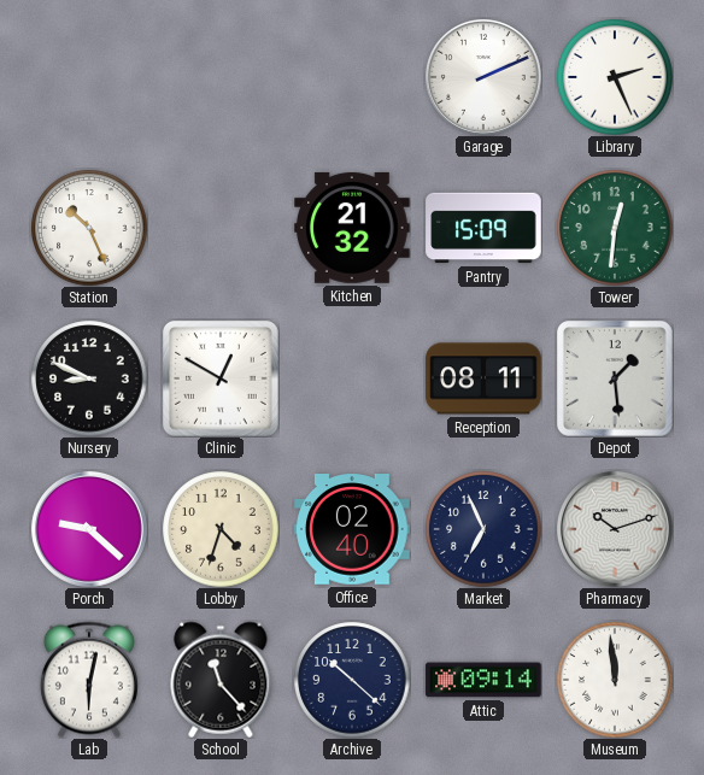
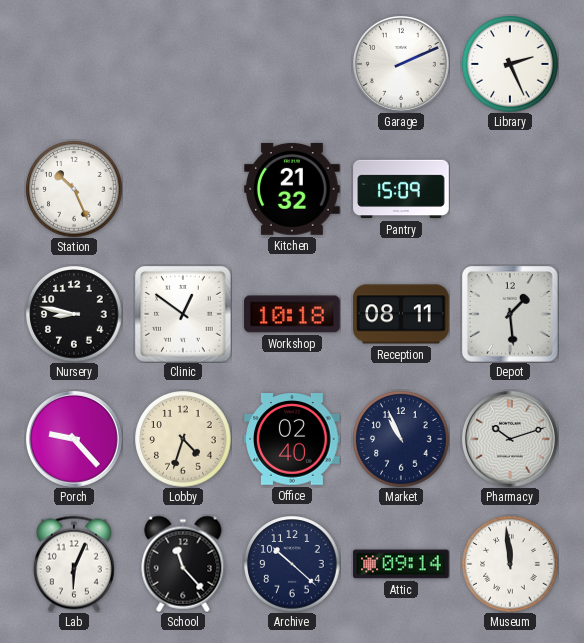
Tower: 12:31 -> none (615, 228)
Nursery: 8:49 -> 8:47 (74, 314)
Clinic: 12:50 -> 12:51 (184, 315)
Workshop: none -> 10:18 (292, 314)
Porch: 9:22 -> 9:23 (74, 439)
Market: 6:56 -> 10:56 (401, 439)
Lab: 6:02 -> 6:04 (74, 564)
